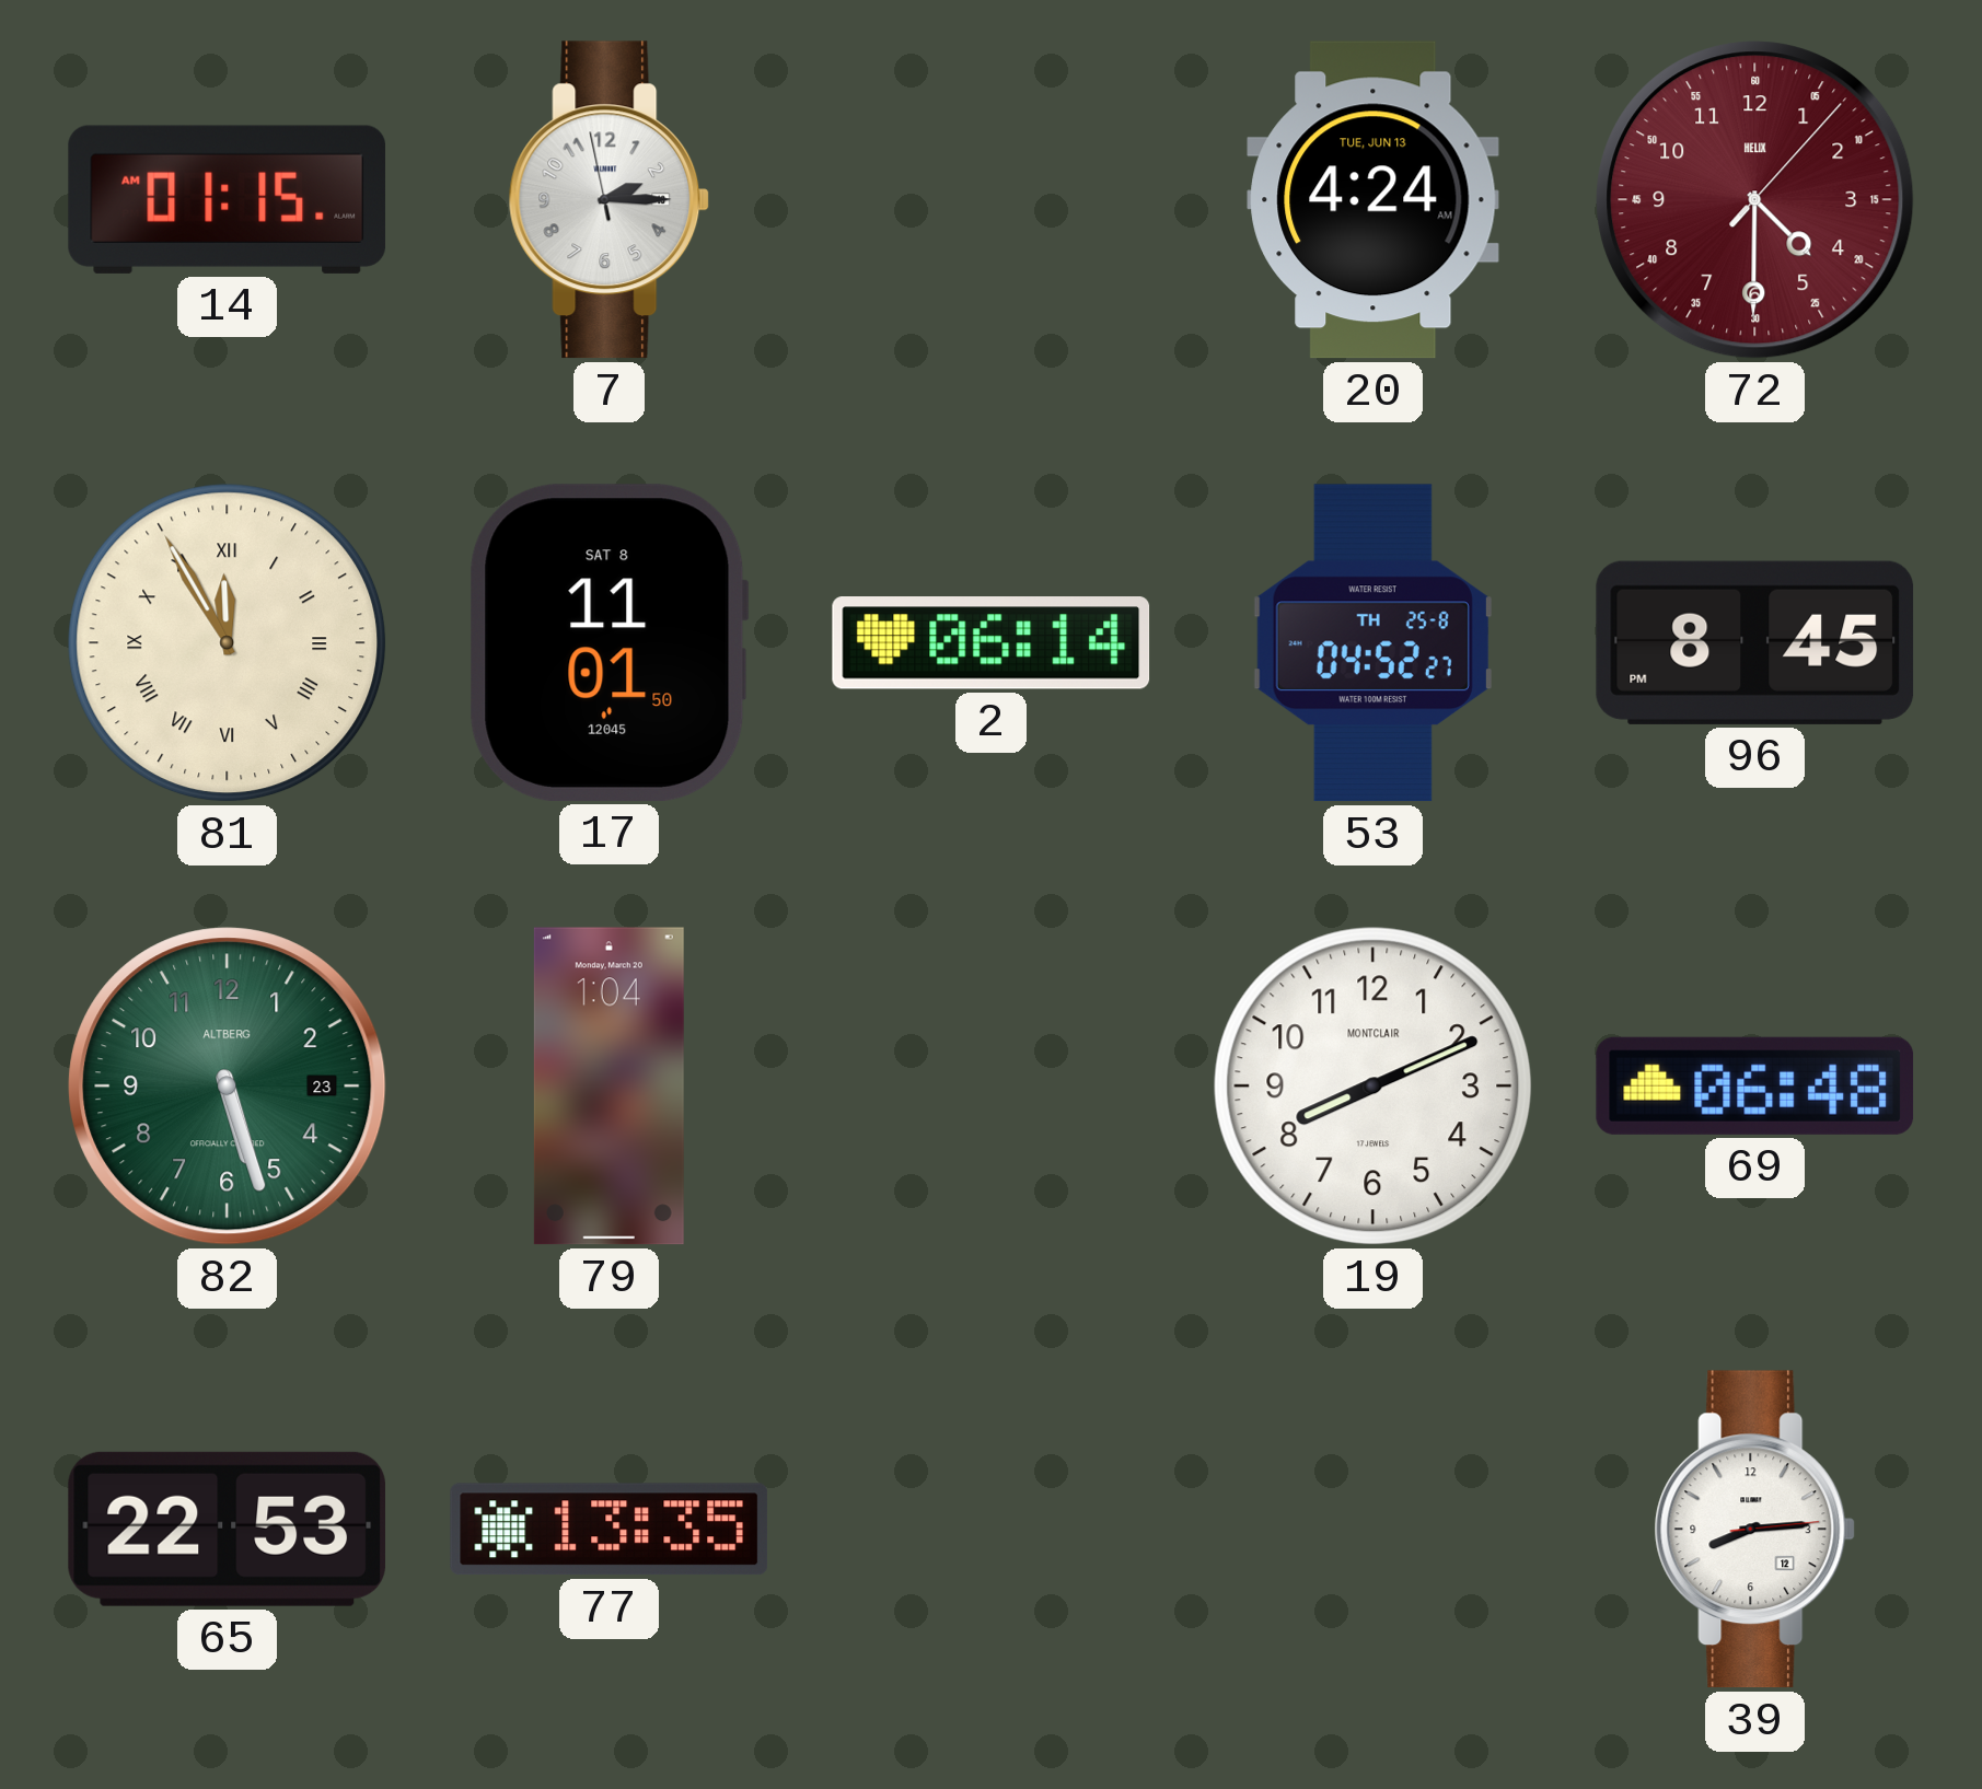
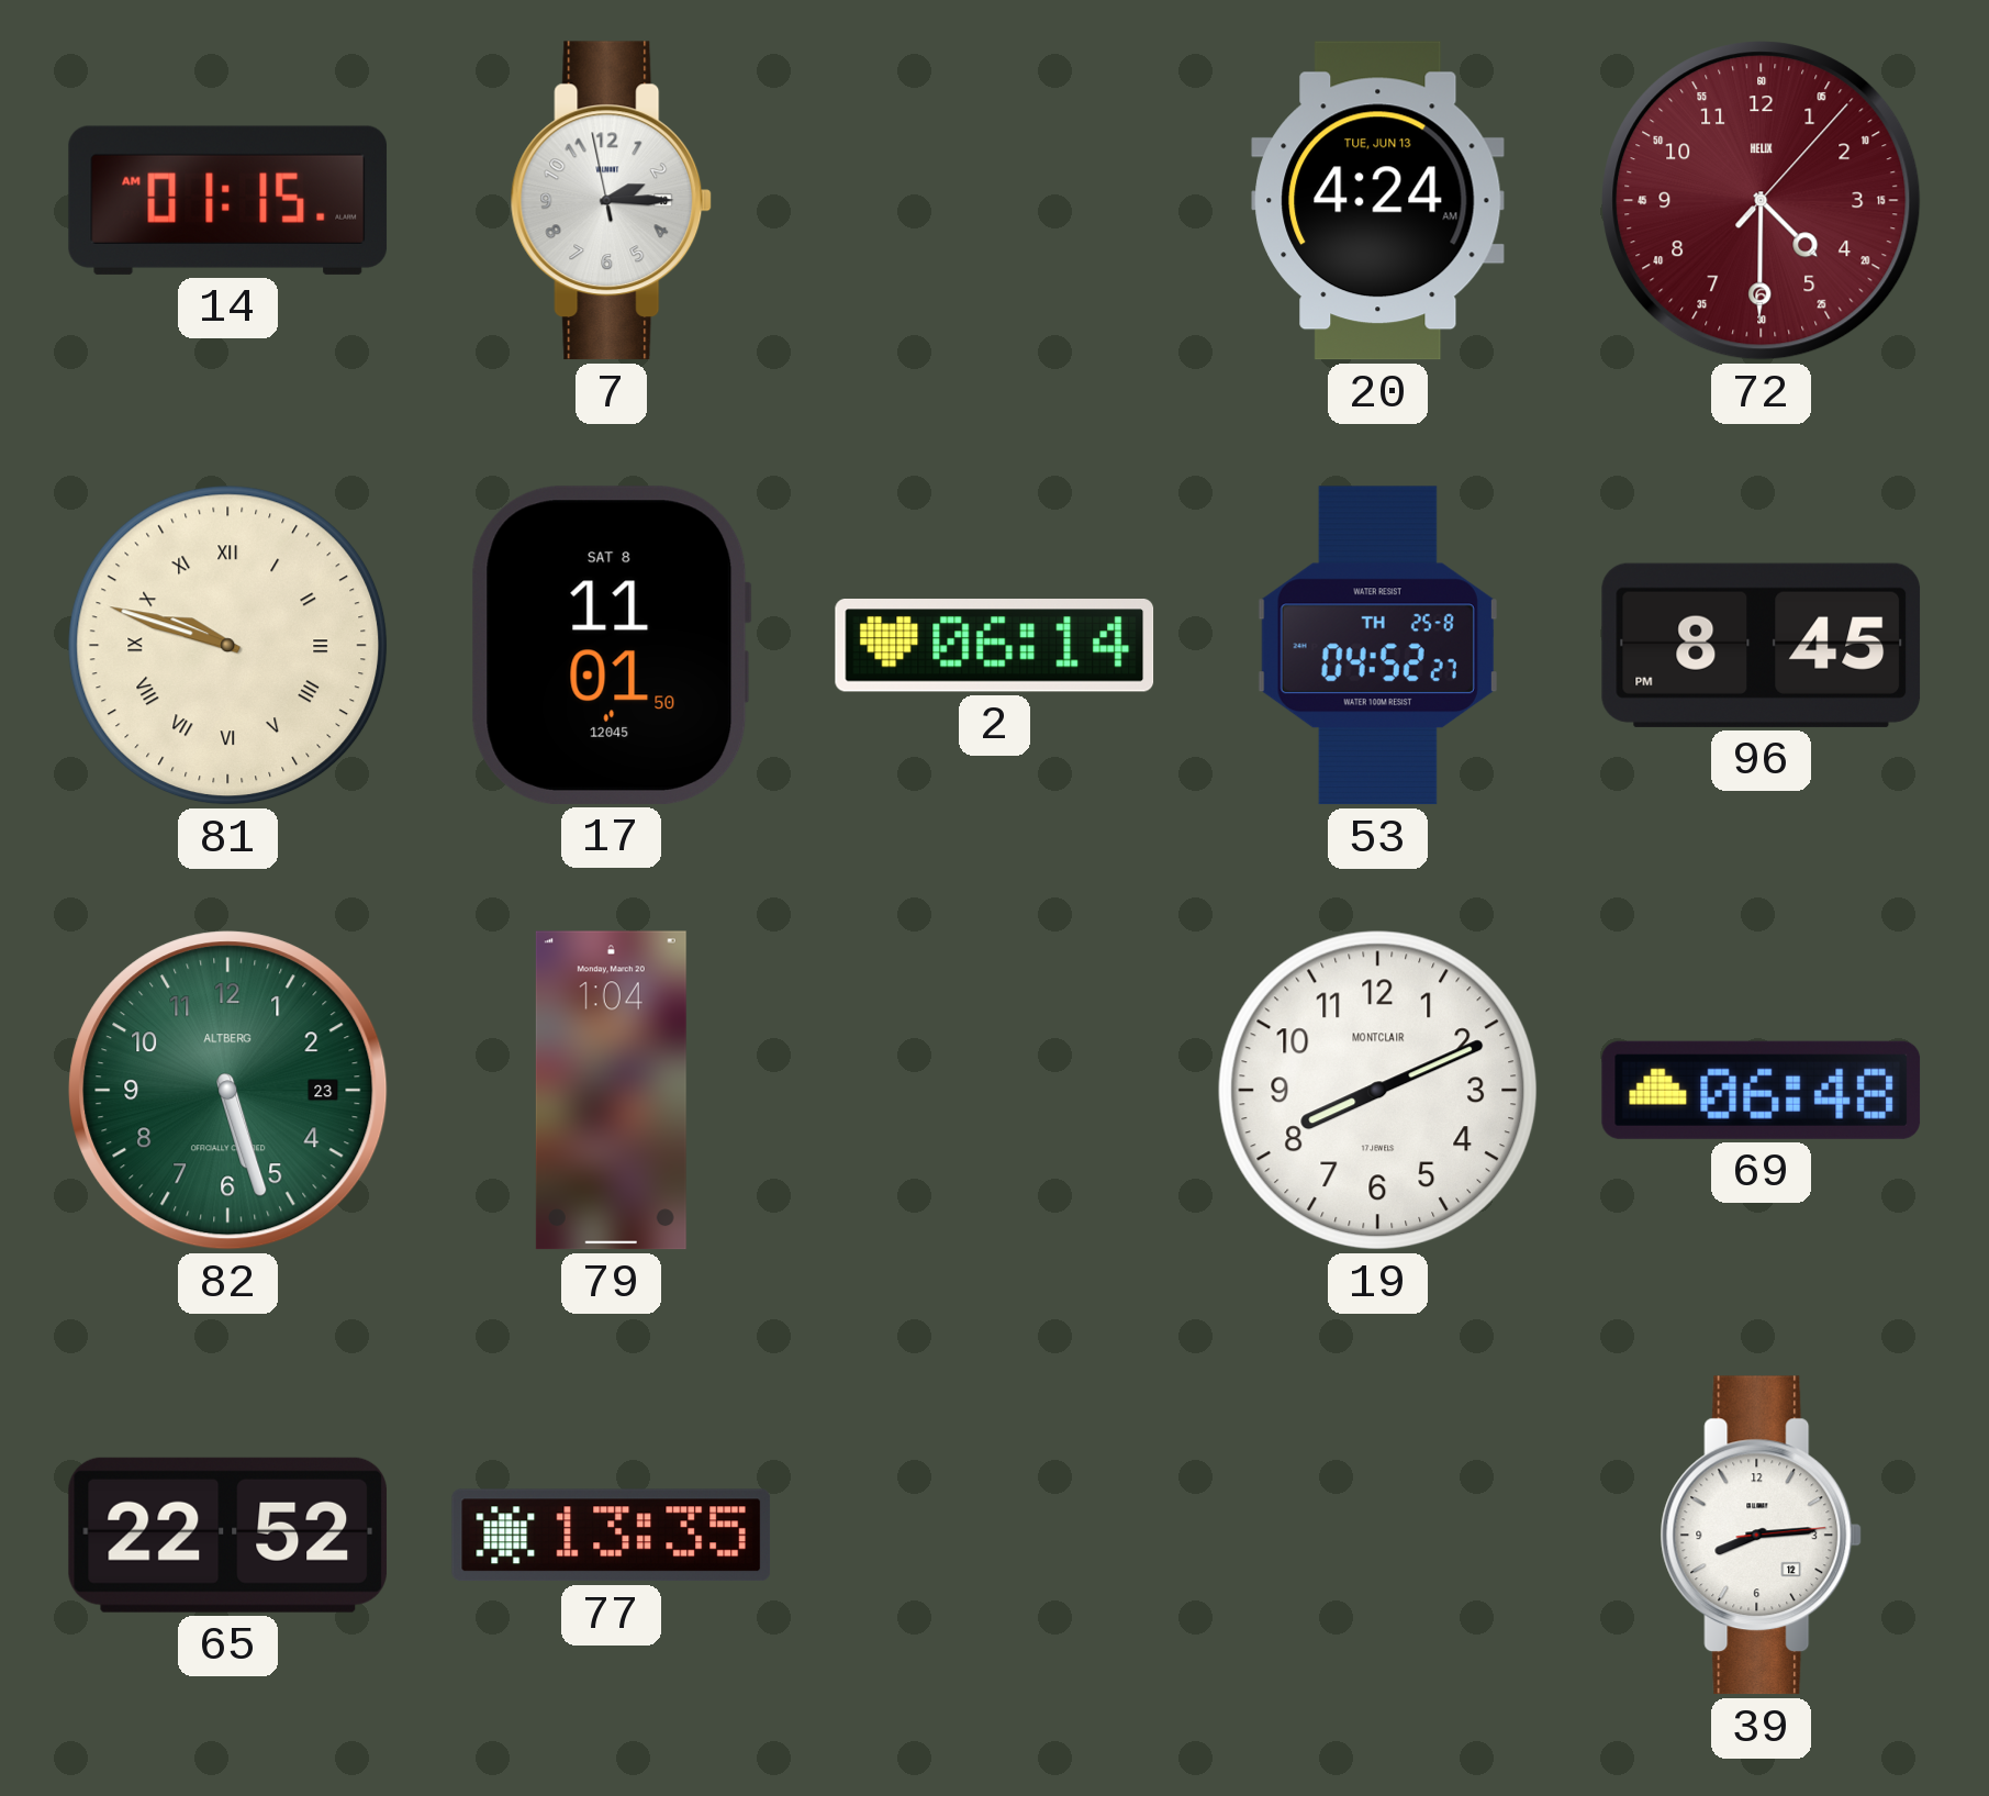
81: 11:55 -> 9:48 (228, 646)
65: 22:53 -> 22:52 (228, 1535)
